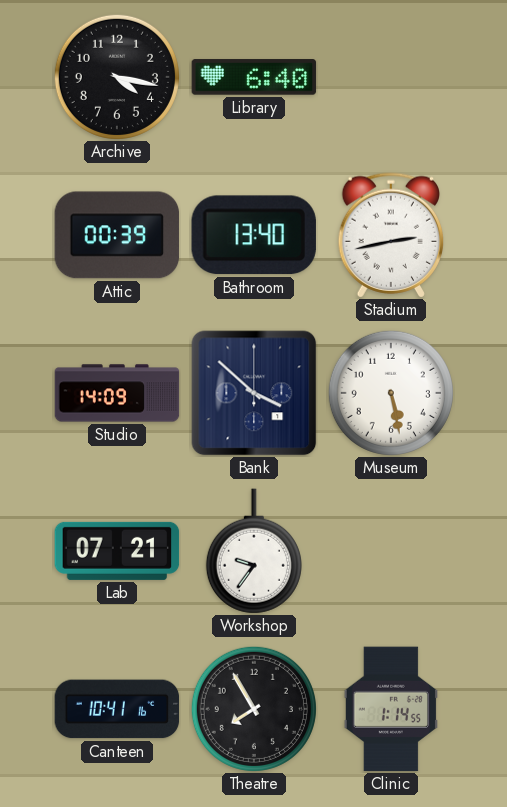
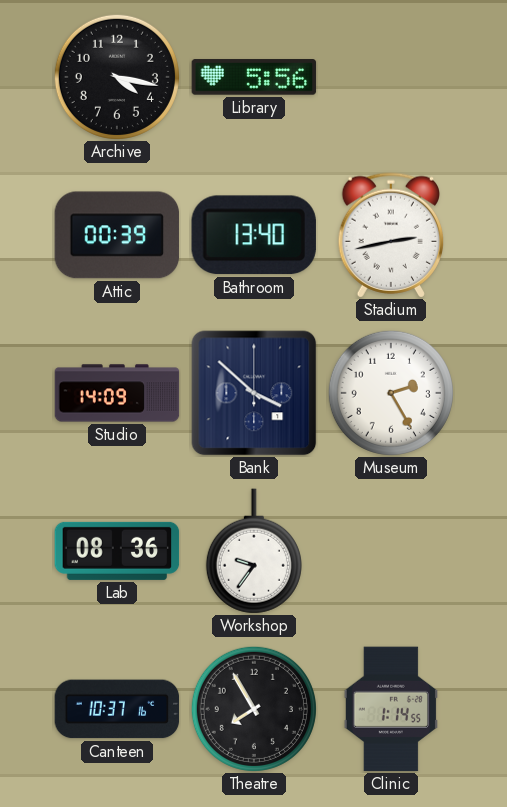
Library: 6:40 -> 5:56 (254, 77)
Museum: 5:28 -> 2:25 (391, 393)
Lab: 07:21 -> 08:36 (117, 551)
Canteen: 10:41 -> 10:37 (117, 709)
